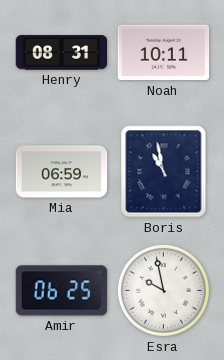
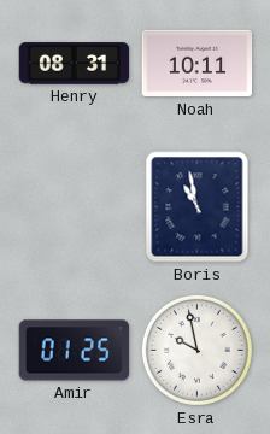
Mia: 06:59 -> none (62, 172)
Amir: 06:25 -> 01:25 (75, 351)
